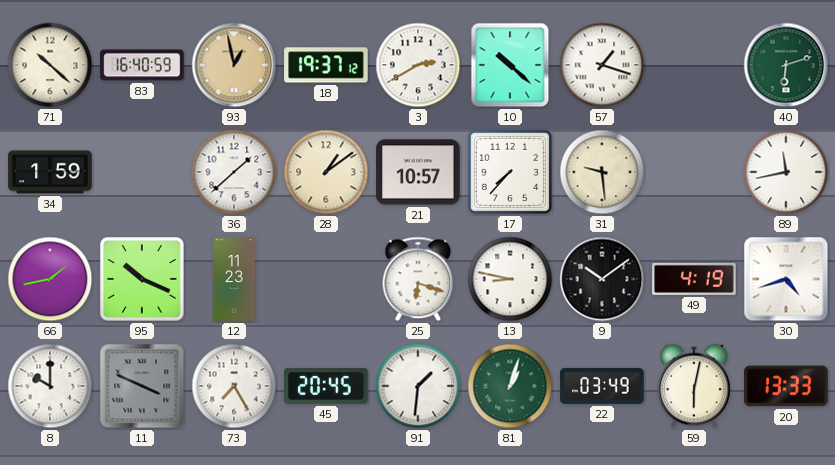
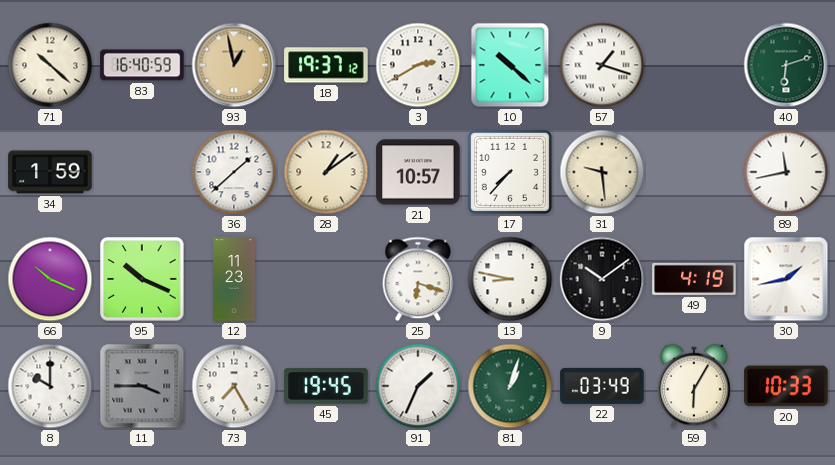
66: 1:43 -> 10:19 (50, 279)
30: 4:42 -> 1:43 (786, 279)
11: 3:49 -> 3:45 (142, 386)
45: 20:45 -> 19:45 (326, 386)
91: 1:31 -> 1:34 (418, 386)
59: 6:02 -> 6:05 (694, 386)
20: 13:33 -> 10:33 (786, 386)
